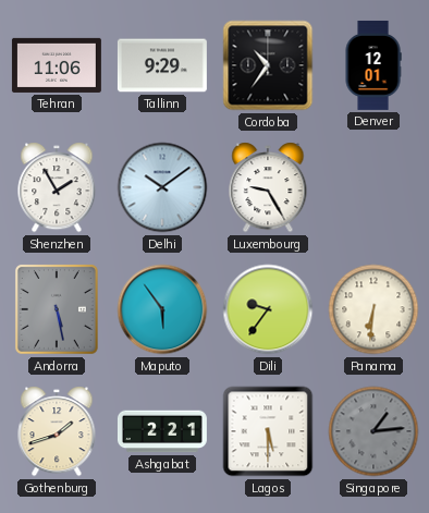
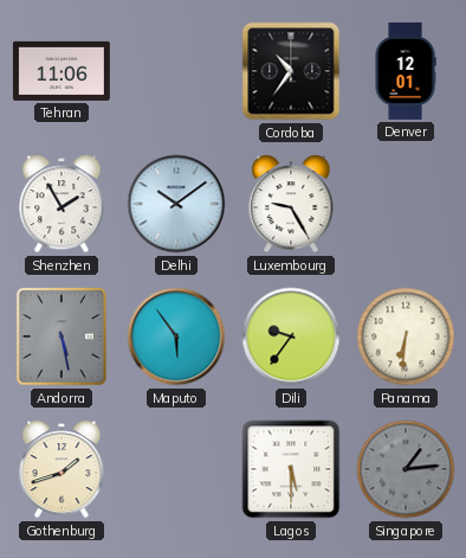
Tallinn: 9:29 -> none (162, 65)
Ashgabat: 2:21 -> none (162, 431)
